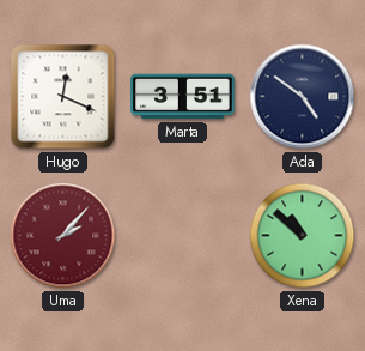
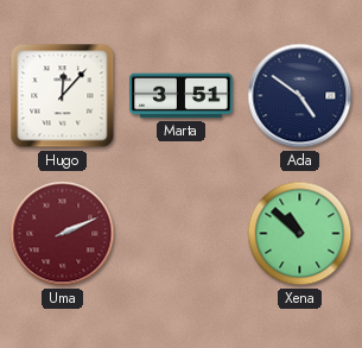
Hugo: 12:19 -> 12:07 (63, 96)
Uma: 2:07 -> 2:11 (63, 234)
